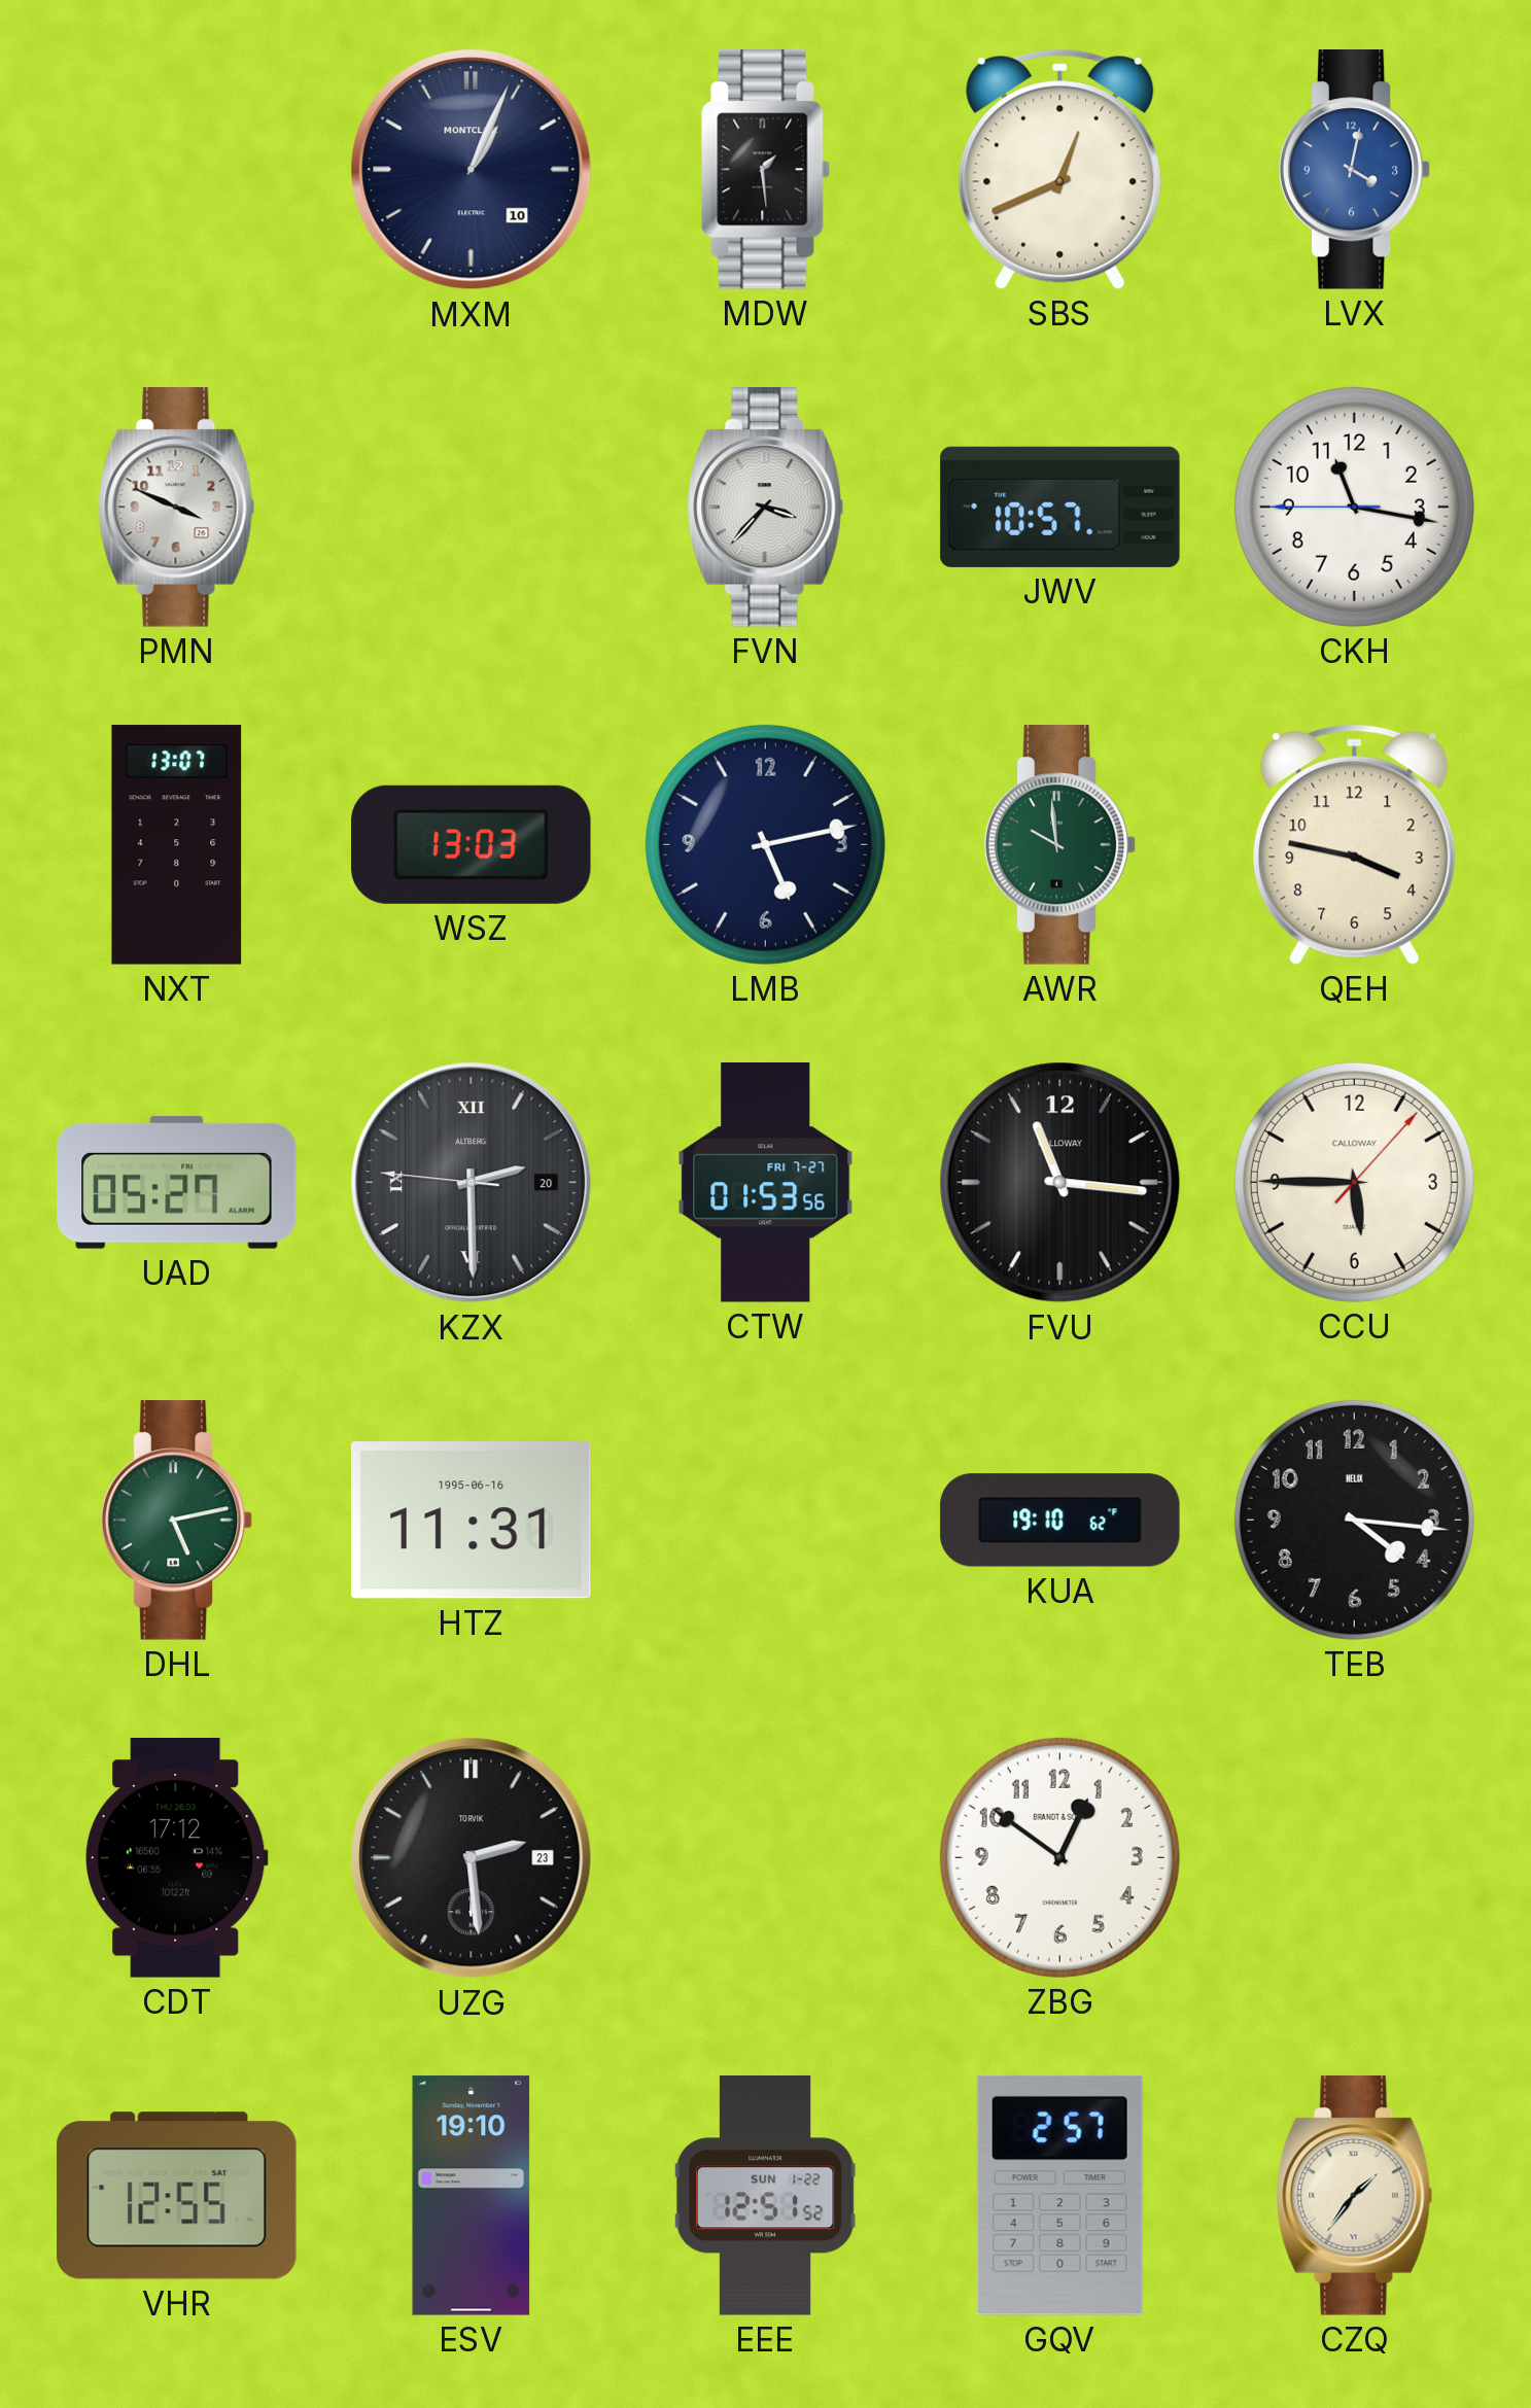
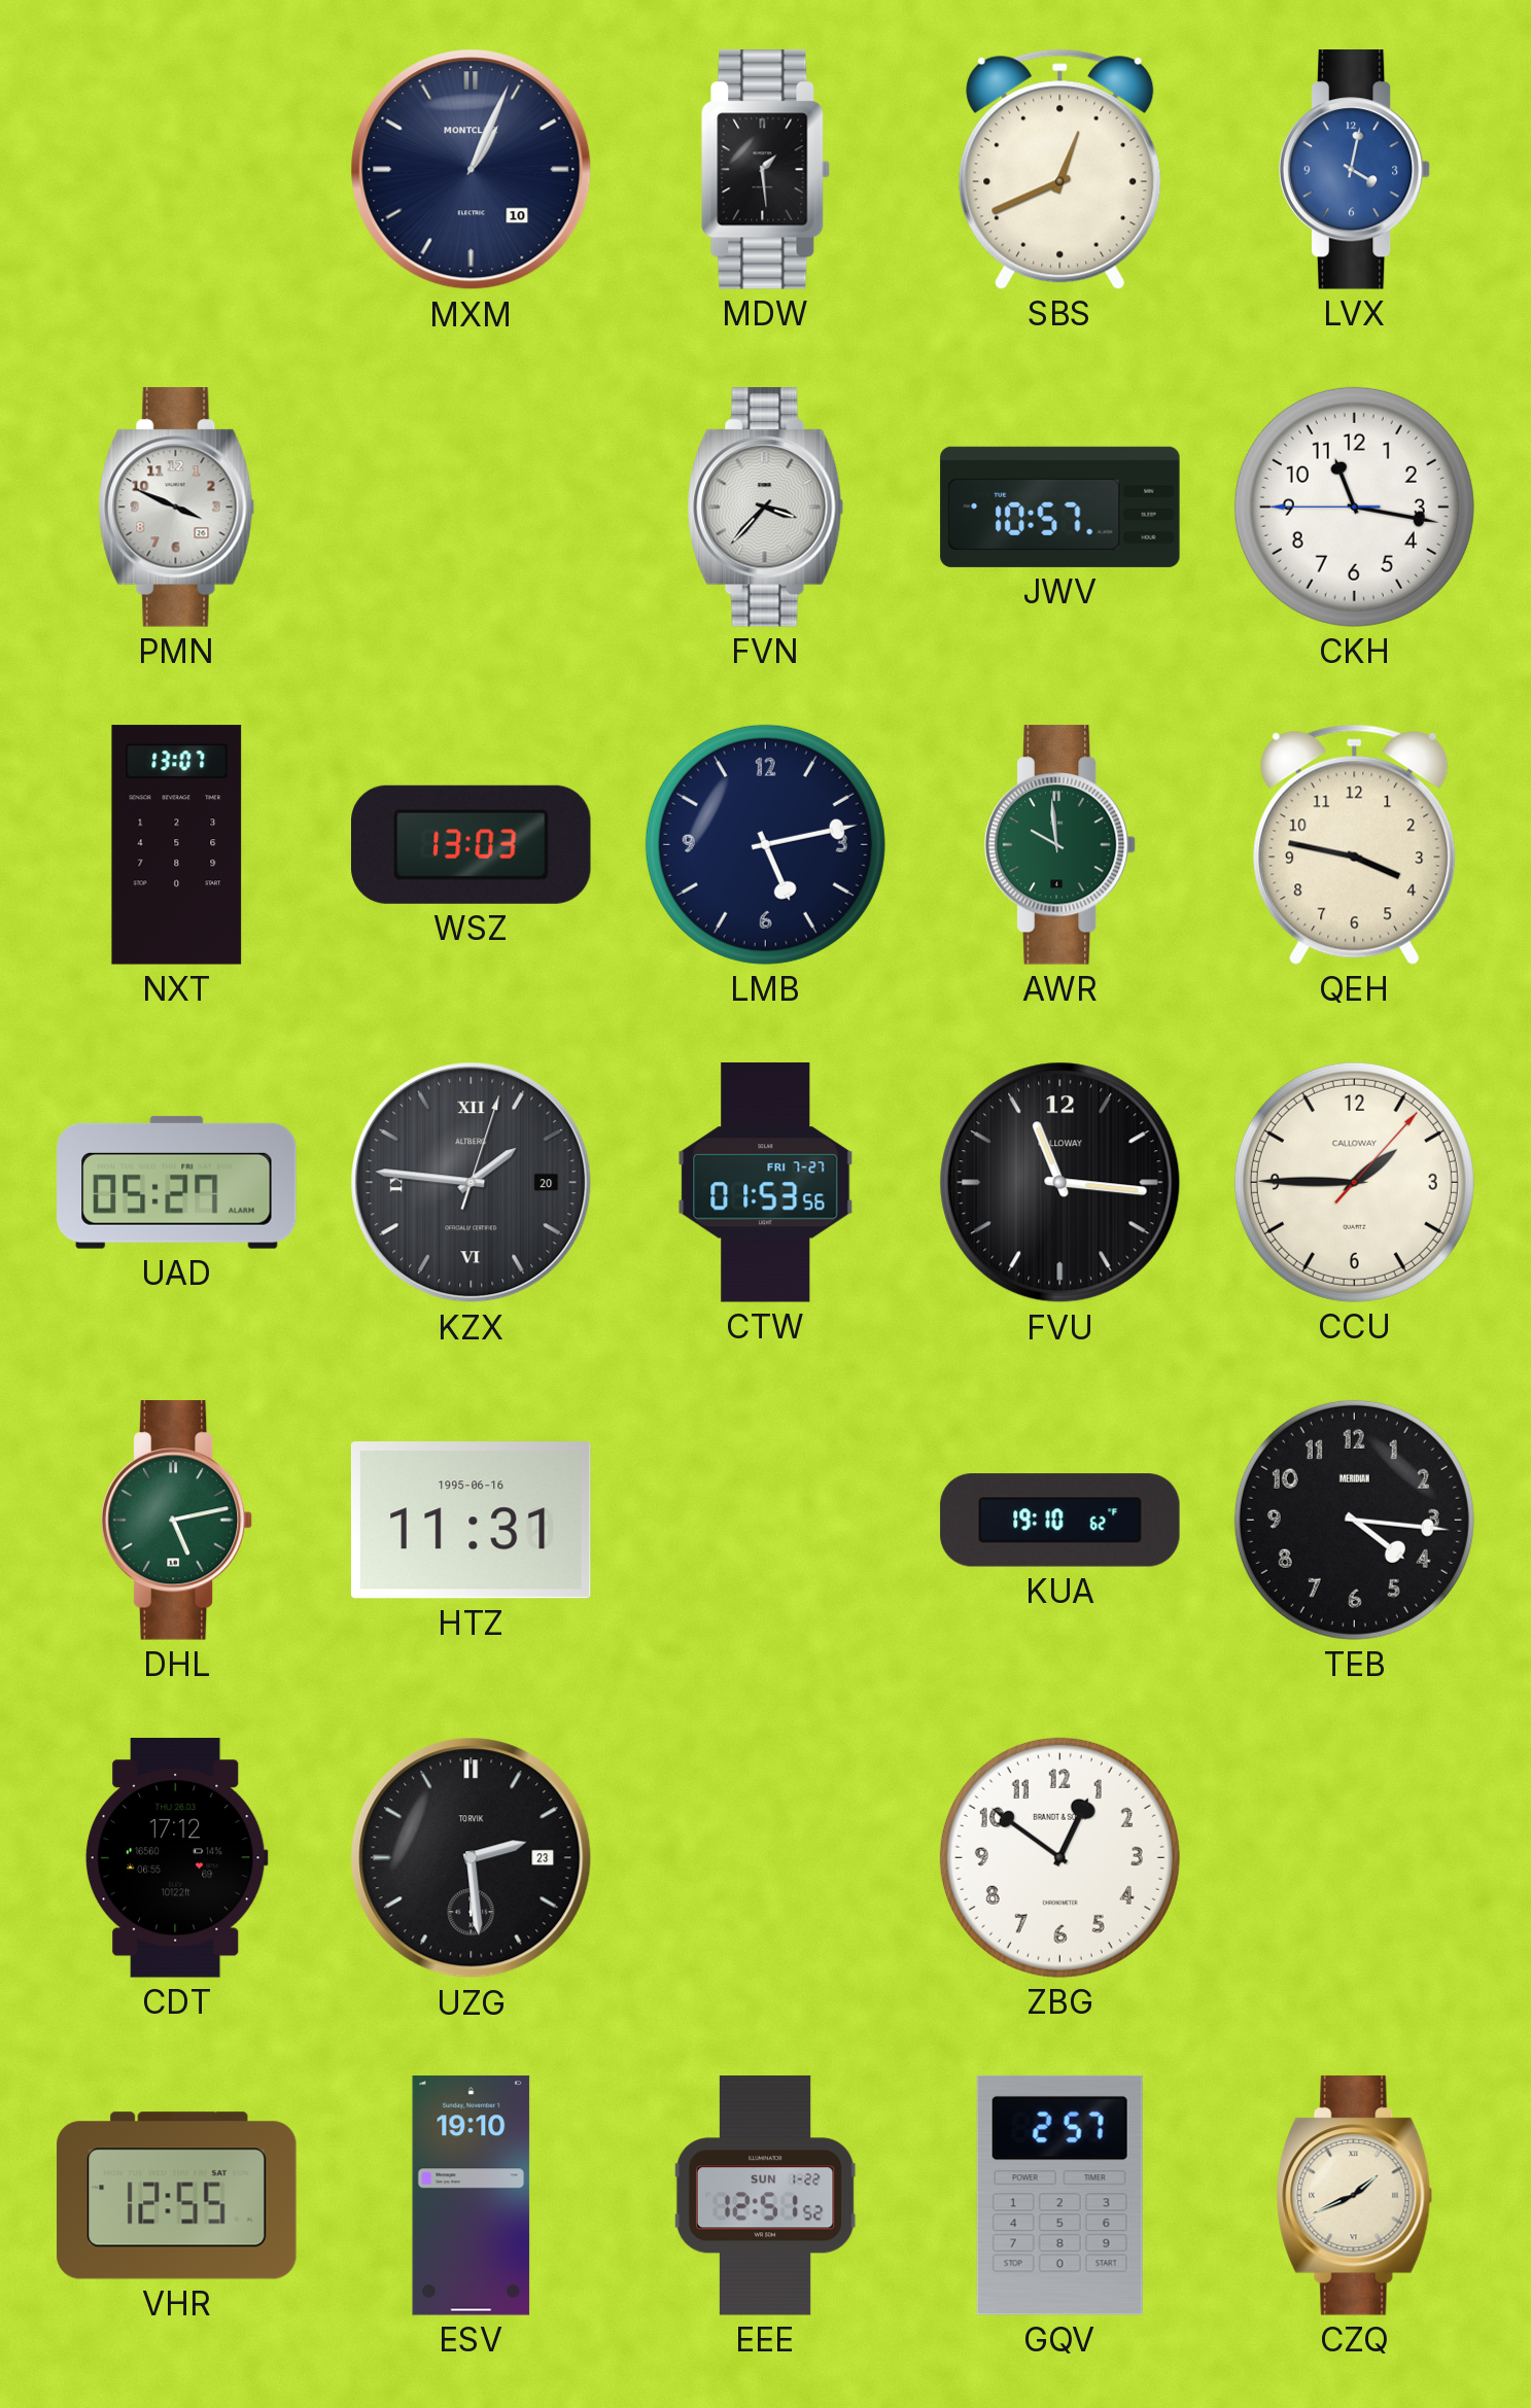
KZX: 2:29 -> 1:46 (472, 1183)
CCU: 5:45 -> 1:45 (1354, 1182)
TEB brand: HELIX -> MERIDIAN (1354, 1520)
CZQ: 1:36 -> 1:41 (1355, 2196)
